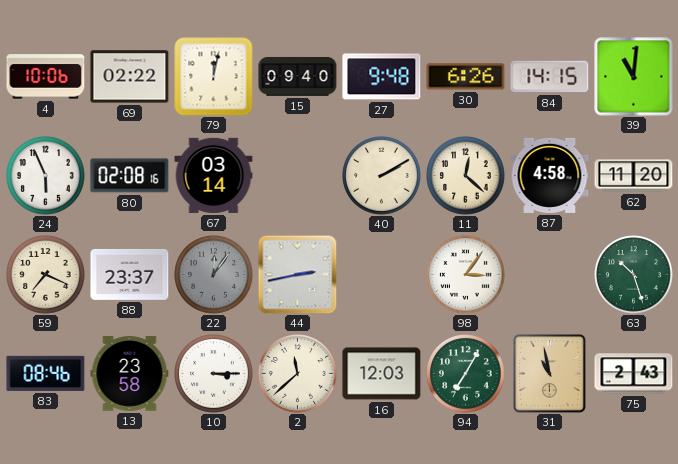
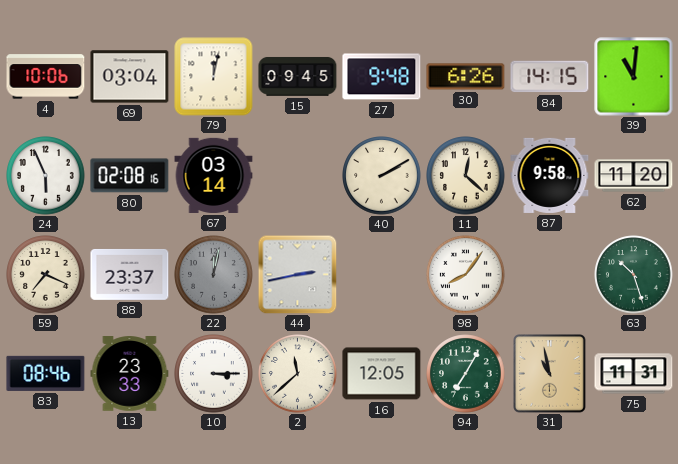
69: 02:22 -> 03:04 (130, 77)
15: 09:40 -> 09:45 (298, 77)
87: 4:58 -> 9:58 (550, 175)
22: 12:06 -> 12:02 (214, 275)
98: 3:06 -> 8:06 (466, 275)
13: 23:58 -> 23:33 (130, 374)
16: 12:03 -> 12:05 (382, 374)
75: 2:43 -> 11:31 (634, 374)
